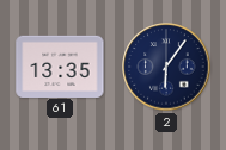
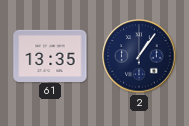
2: 6:06 -> 1:06 (139, 56)
